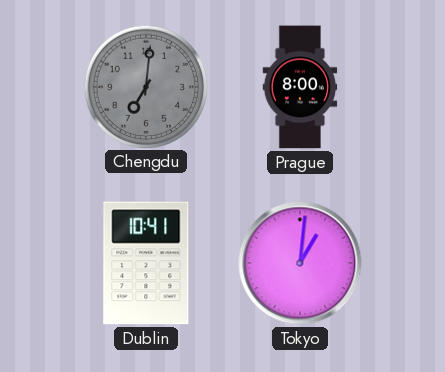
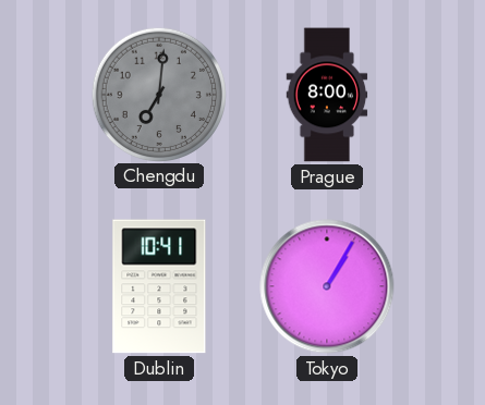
Tokyo: 1:01 -> 1:05 (327, 286)
